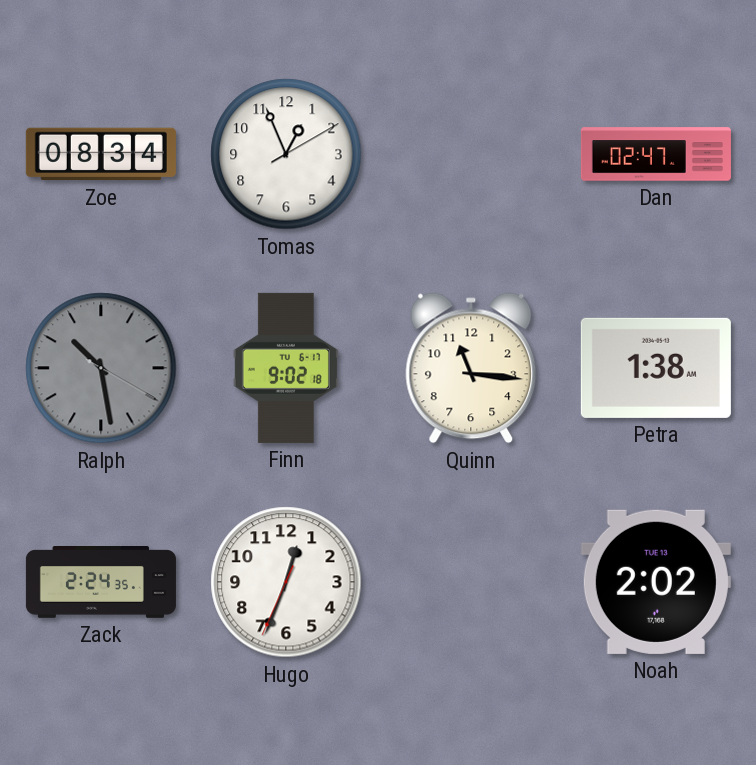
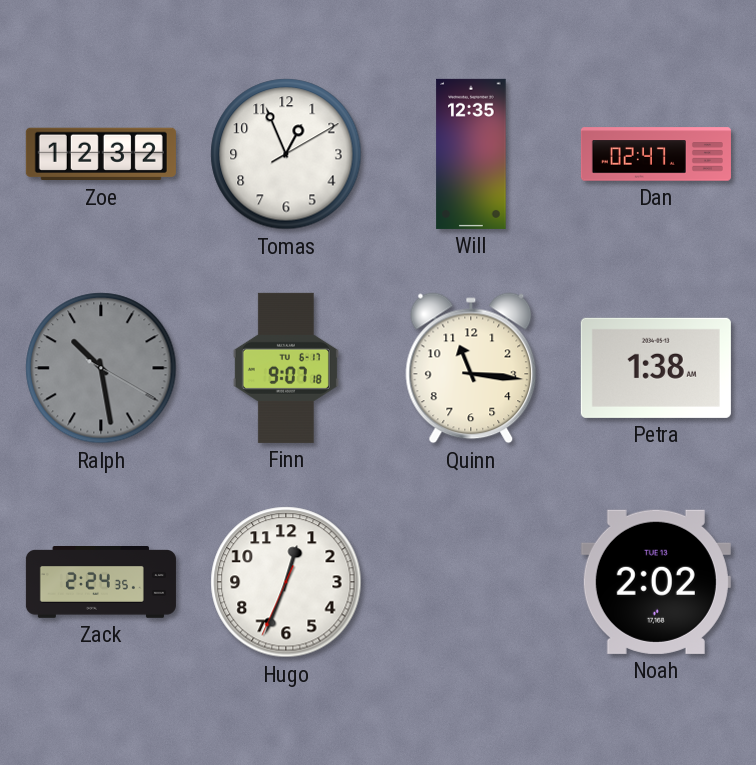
Zoe: 08:34 -> 12:32 (101, 154)
Will: none -> 12:35 (471, 154)
Finn: 9:02 -> 9:07 (286, 368)
